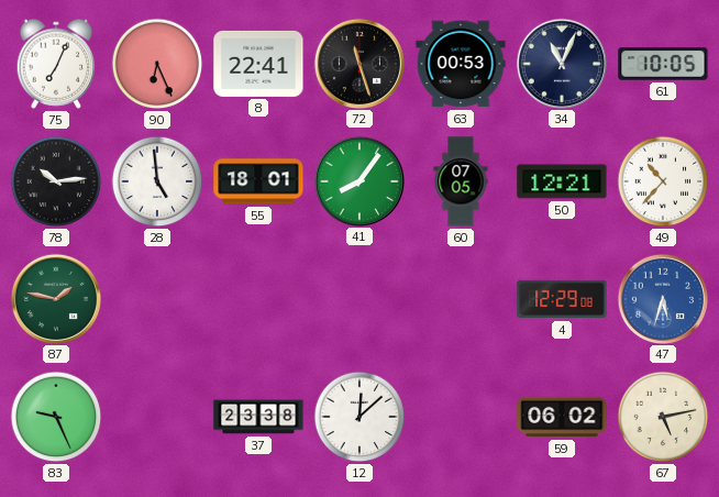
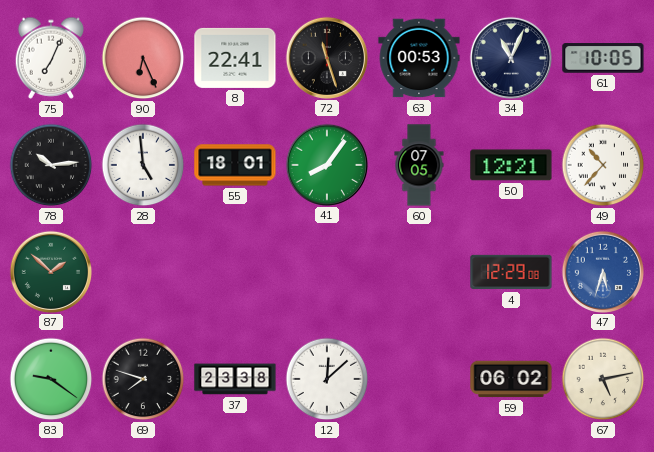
87: 1:47 -> 1:52 (50, 271)
83: 9:26 -> 9:21 (51, 379)
69: none -> 7:48 (143, 379)
